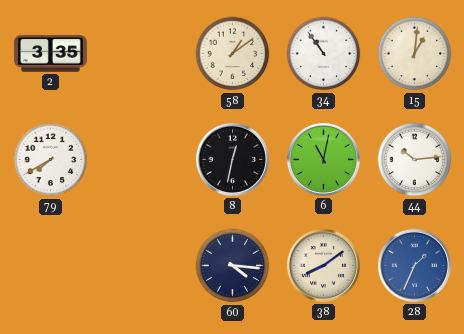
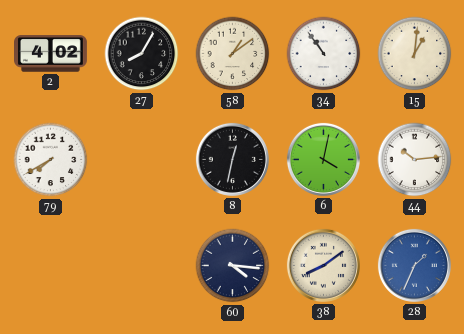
2: 3:35 -> 4:02 (51, 54)
27: none -> 8:05 (142, 54)
6: 11:02 -> 4:02 (323, 159)
